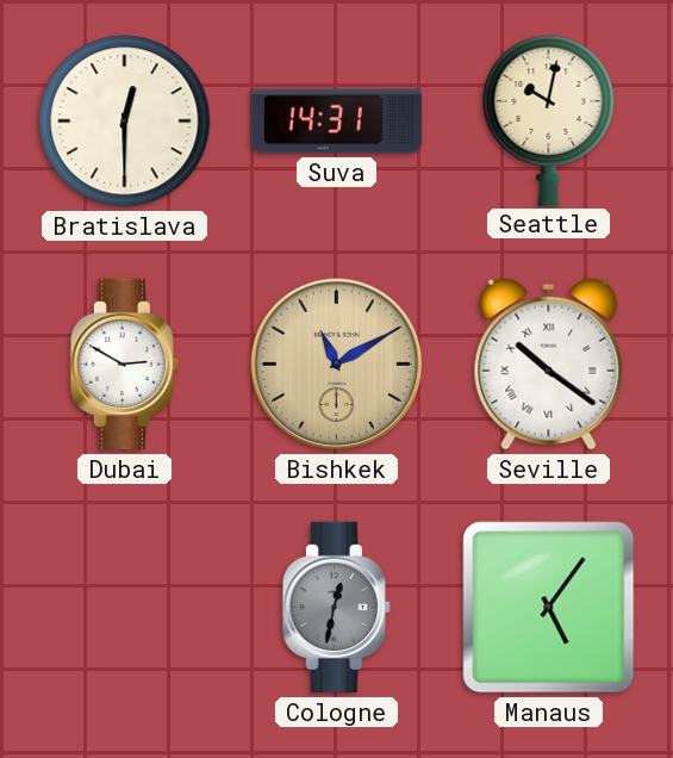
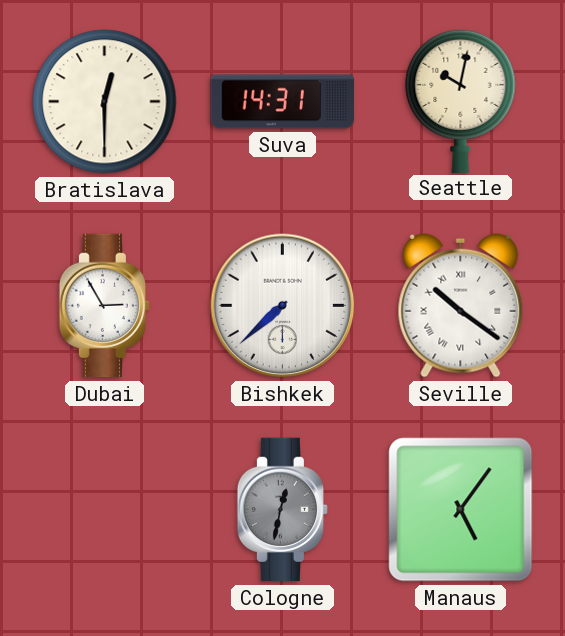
Dubai: 2:50 -> 2:55 (104, 306)
Bishkek: 11:10 -> 7:38 (283, 306)
Bishkek dial: champagne -> white (283, 306)
